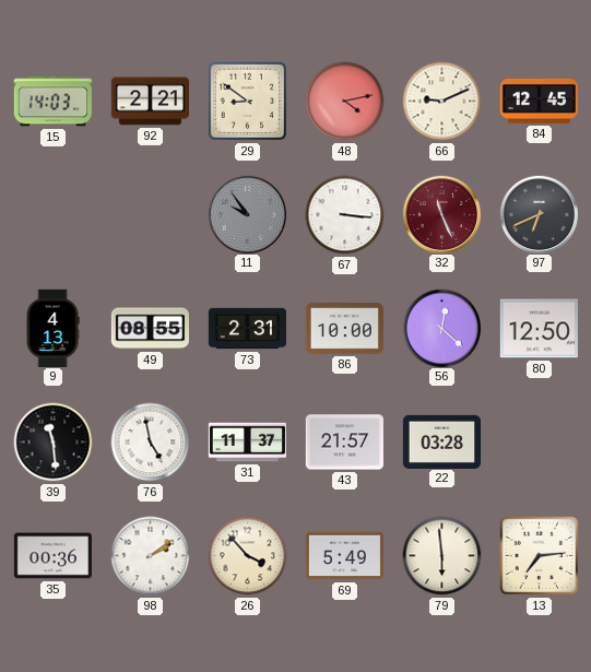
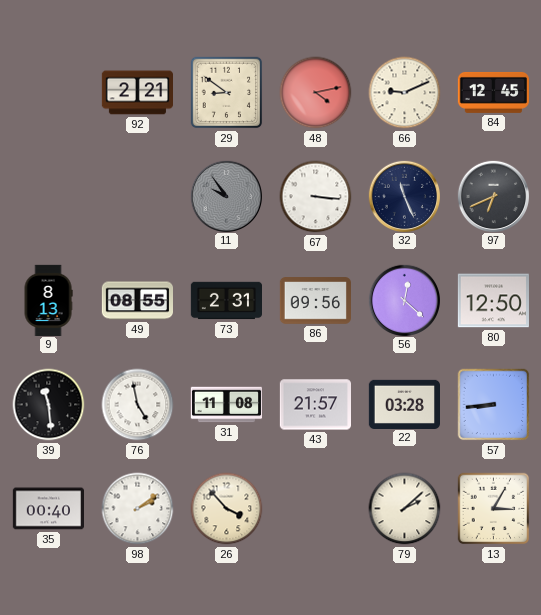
15: 14:03 -> none (52, 102)
32 dial: burgundy -> navy (404, 196)
9: 4:13 -> 8:13 (48, 300)
86: 10:00 -> 09:56 (315, 301)
31: 11:37 -> 11:08 (226, 405)
57: none -> 8:44 (494, 405)
35: 00:36 -> 00:40 (48, 509)
69: 5:49 -> none (344, 556)
79: 5:59 -> 2:08 (405, 509)
13: 7:14 -> 3:05 (494, 509)
